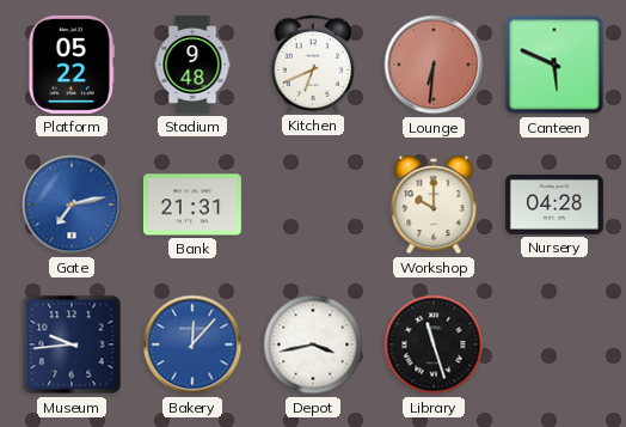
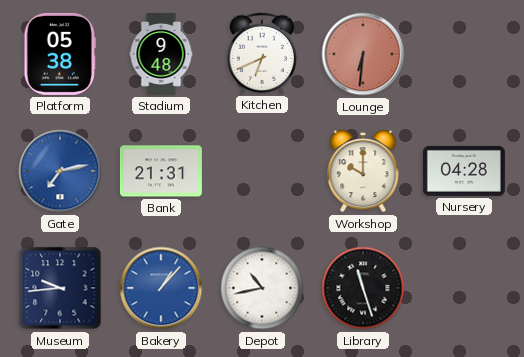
Platform: 05:22 -> 05:38 (59, 54)
Canteen: 5:49 -> none (554, 65)
Bakery: 12:07 -> 1:07 (161, 288)
Depot: 3:43 -> 10:43 (262, 288)
